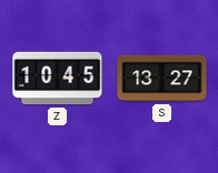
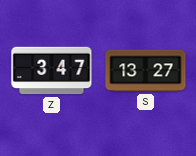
Z: 10:45 -> 3:47 (52, 71)
